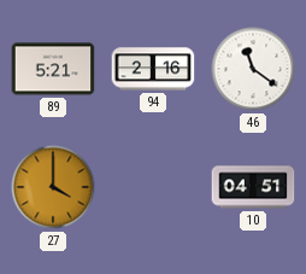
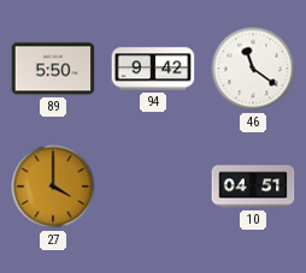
89: 5:21 -> 5:50 (53, 69)
94: 2:16 -> 9:42 (153, 69)
